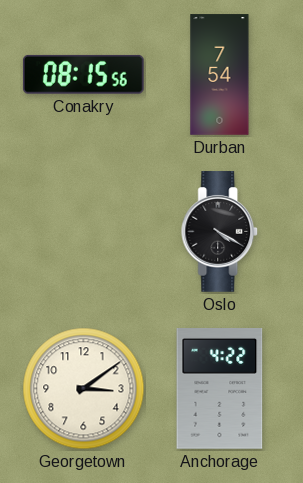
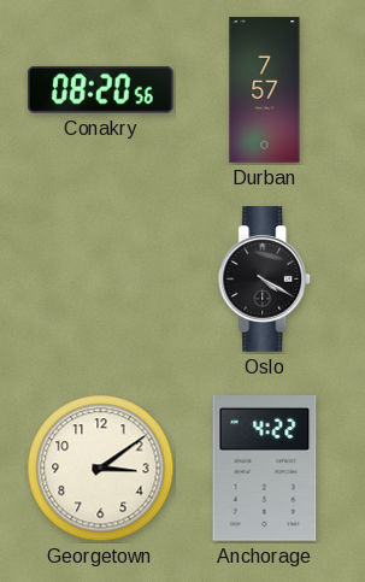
Conakry: 08:15 -> 08:20 (100, 89)
Durban: 7:54 -> 7:57 (265, 90)
